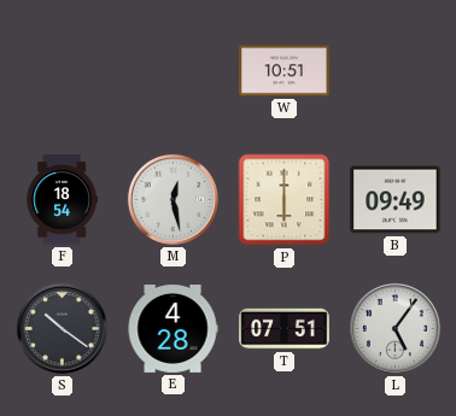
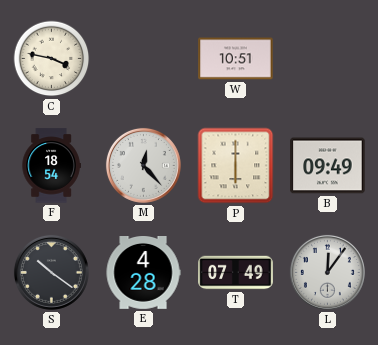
C: none -> 3:47 (52, 59)
M: 12:28 -> 12:23 (143, 165)
T: 07:51 -> 07:49 (236, 273)
L: 5:06 -> 12:06 (327, 272)
